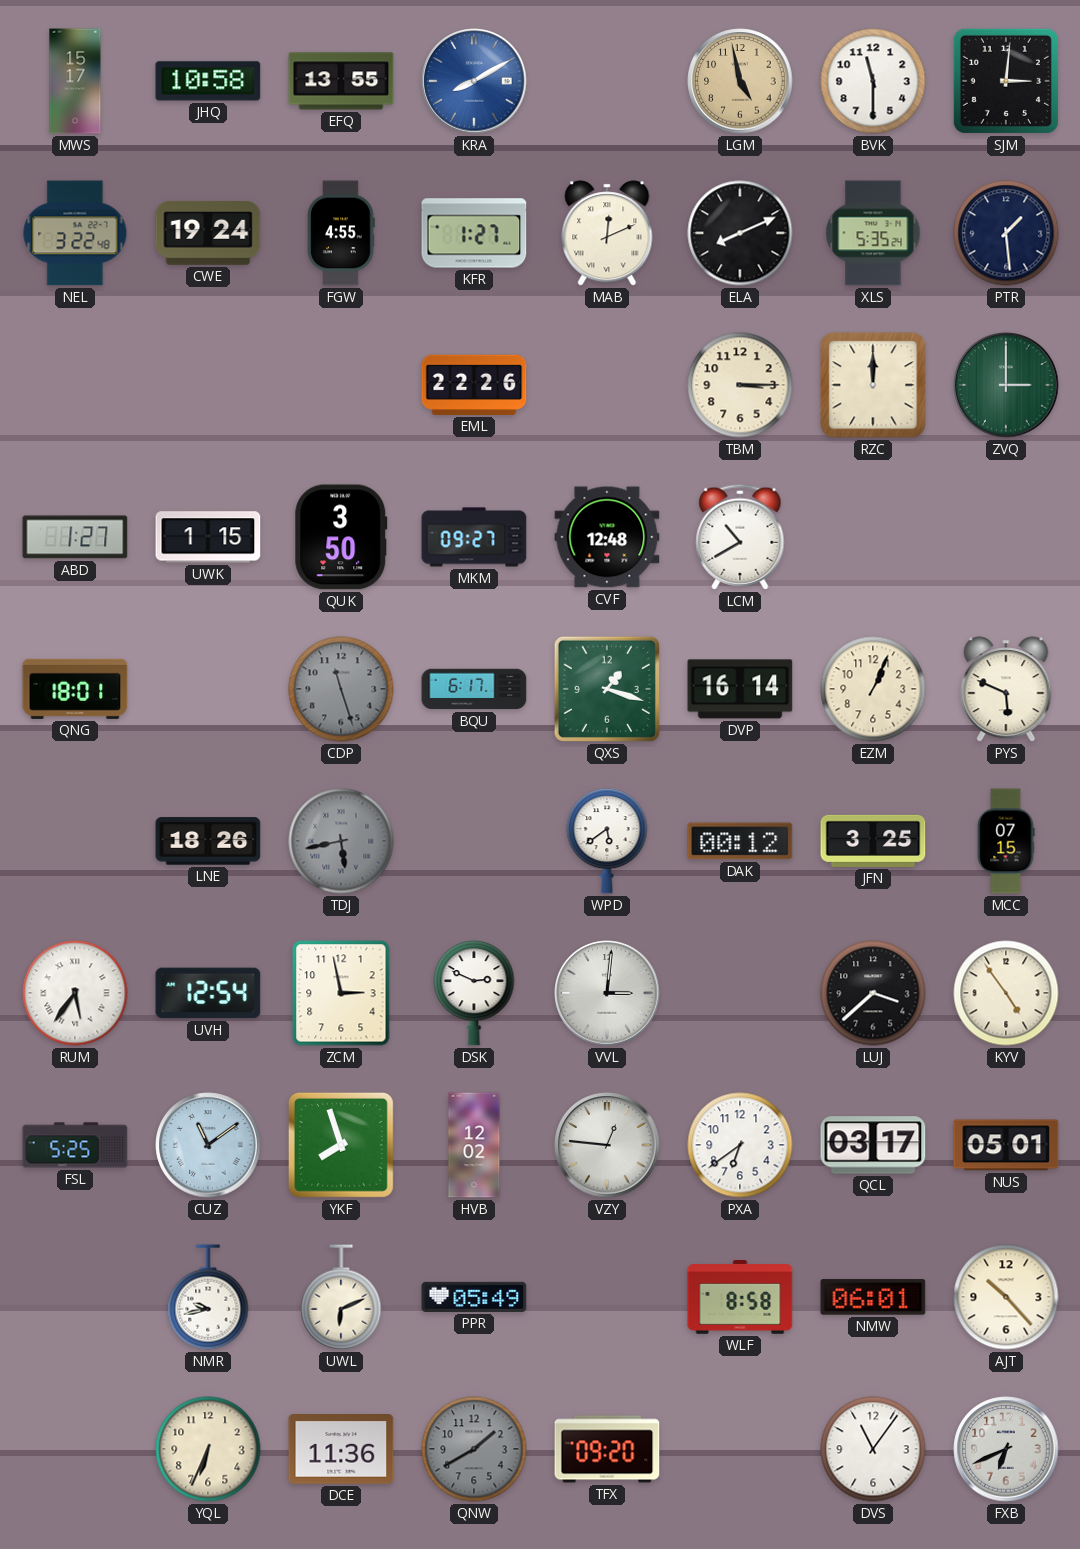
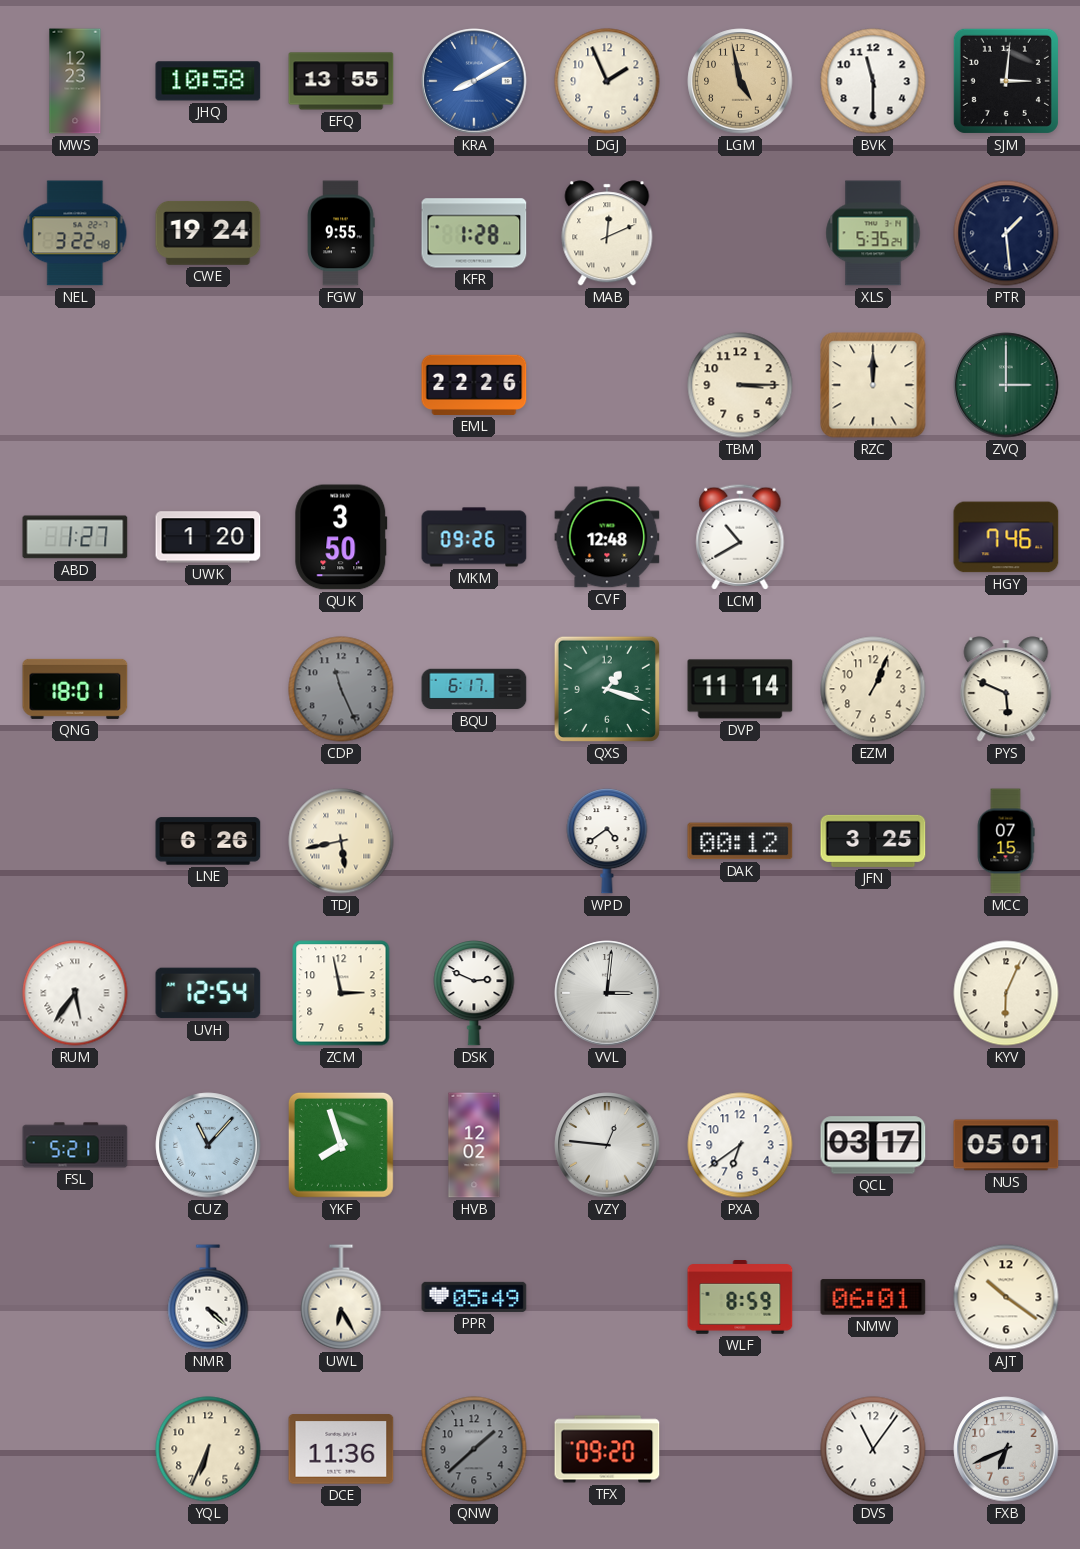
MWS: 15:17 -> 12:23 (75, 81)
DGJ: none -> 1:56 (607, 81)
FGW: 4:55 -> 9:55 (341, 233)
KFR: 1:27 -> 1:28 (474, 233)
ELA: 8:11 -> none (740, 233)
UWK: 1:15 -> 1:20 (208, 537)
MKM: 09:27 -> 09:26 (474, 537)
HGY: none -> 7:46 (1006, 537)
CDP: 11:27 -> 11:26 (341, 689)
DVP: 16:14 -> 11:14 (740, 689)
LNE: 18:26 -> 6:26 (208, 841)
TDJ dial: grey -> cream (341, 841)
WPD: 5:39 -> 4:39 (607, 841)
LUJ: 3:38 -> none (873, 993)
KYV: 4:54 -> 6:04 (1006, 993)
FSL: 5:25 -> 5:21 (75, 1145)
CUZ: 11:09 -> 11:07 (208, 1145)
NMR: 9:43 -> 4:22 (208, 1297)
UWL: 6:11 -> 6:25 (341, 1297)
WLF: 8:58 -> 8:59 (740, 1298)
AJT: 10:23 -> 10:21 (1006, 1297)
QNW: 1:40 -> 1:38 (474, 1449)
